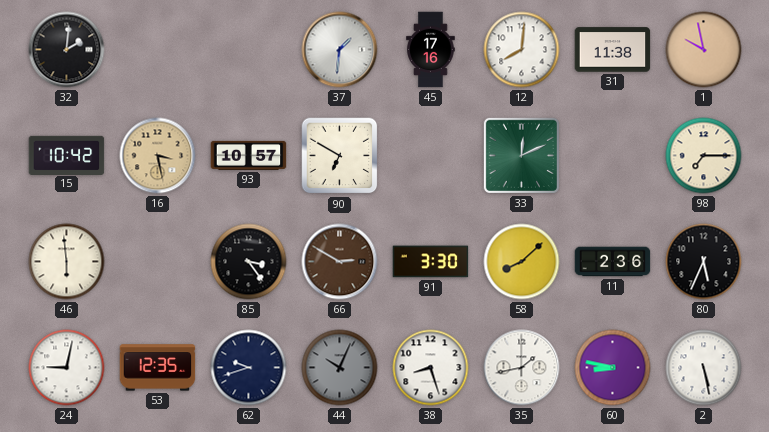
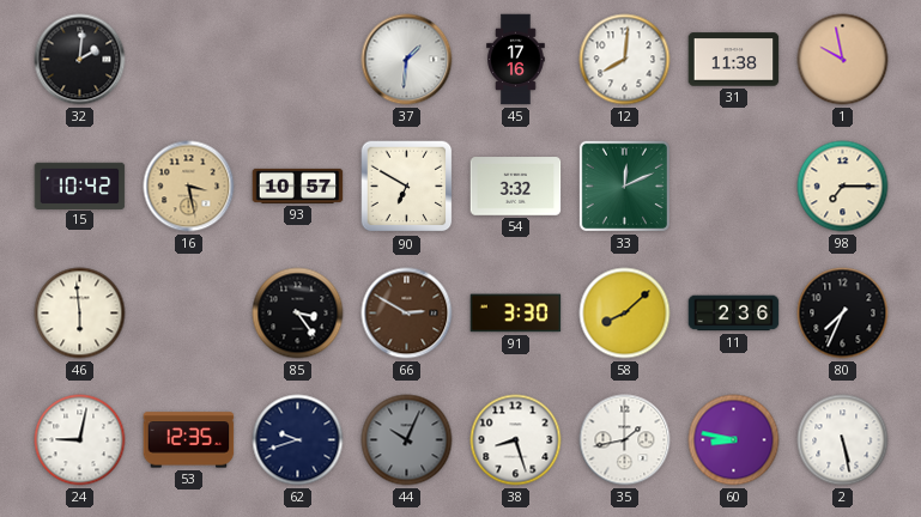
54: none -> 3:32 (516, 187)
80: 5:34 -> 7:34 (843, 314)
